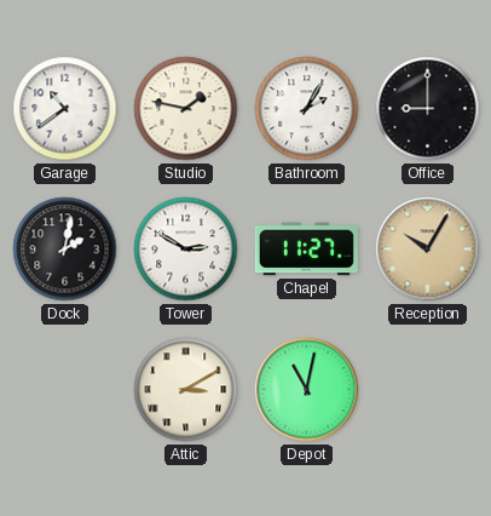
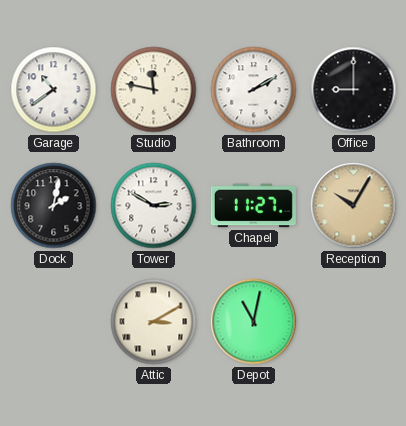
Studio: 1:47 -> 11:47 (154, 90)
Bathroom: 2:05 -> 2:10 (254, 90)
